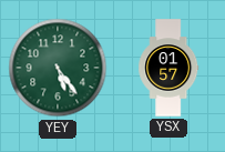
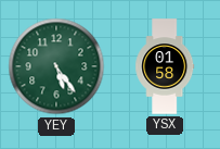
YSX: 01:57 -> 01:58 (165, 66)
